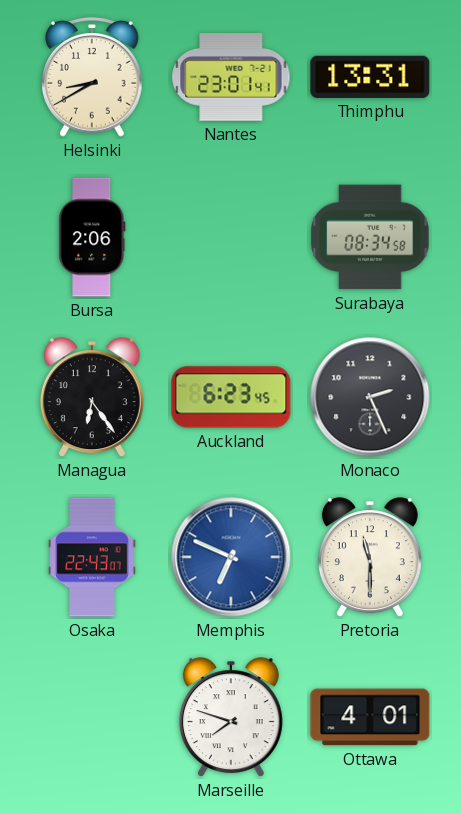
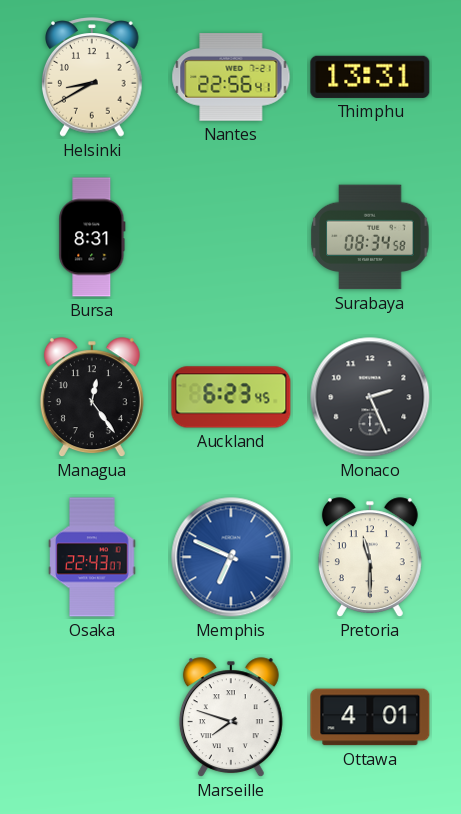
Nantes: 23:01 -> 22:56 (231, 77)
Bursa: 2:06 -> 8:31 (92, 237)
Managua: 6:24 -> 12:24 (92, 398)
